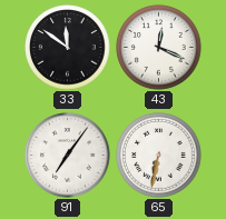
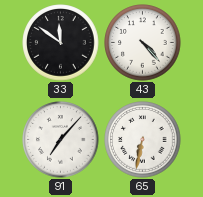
43: 12:19 -> 4:23 (143, 43)
91: 7:06 -> 7:07 (61, 140)
